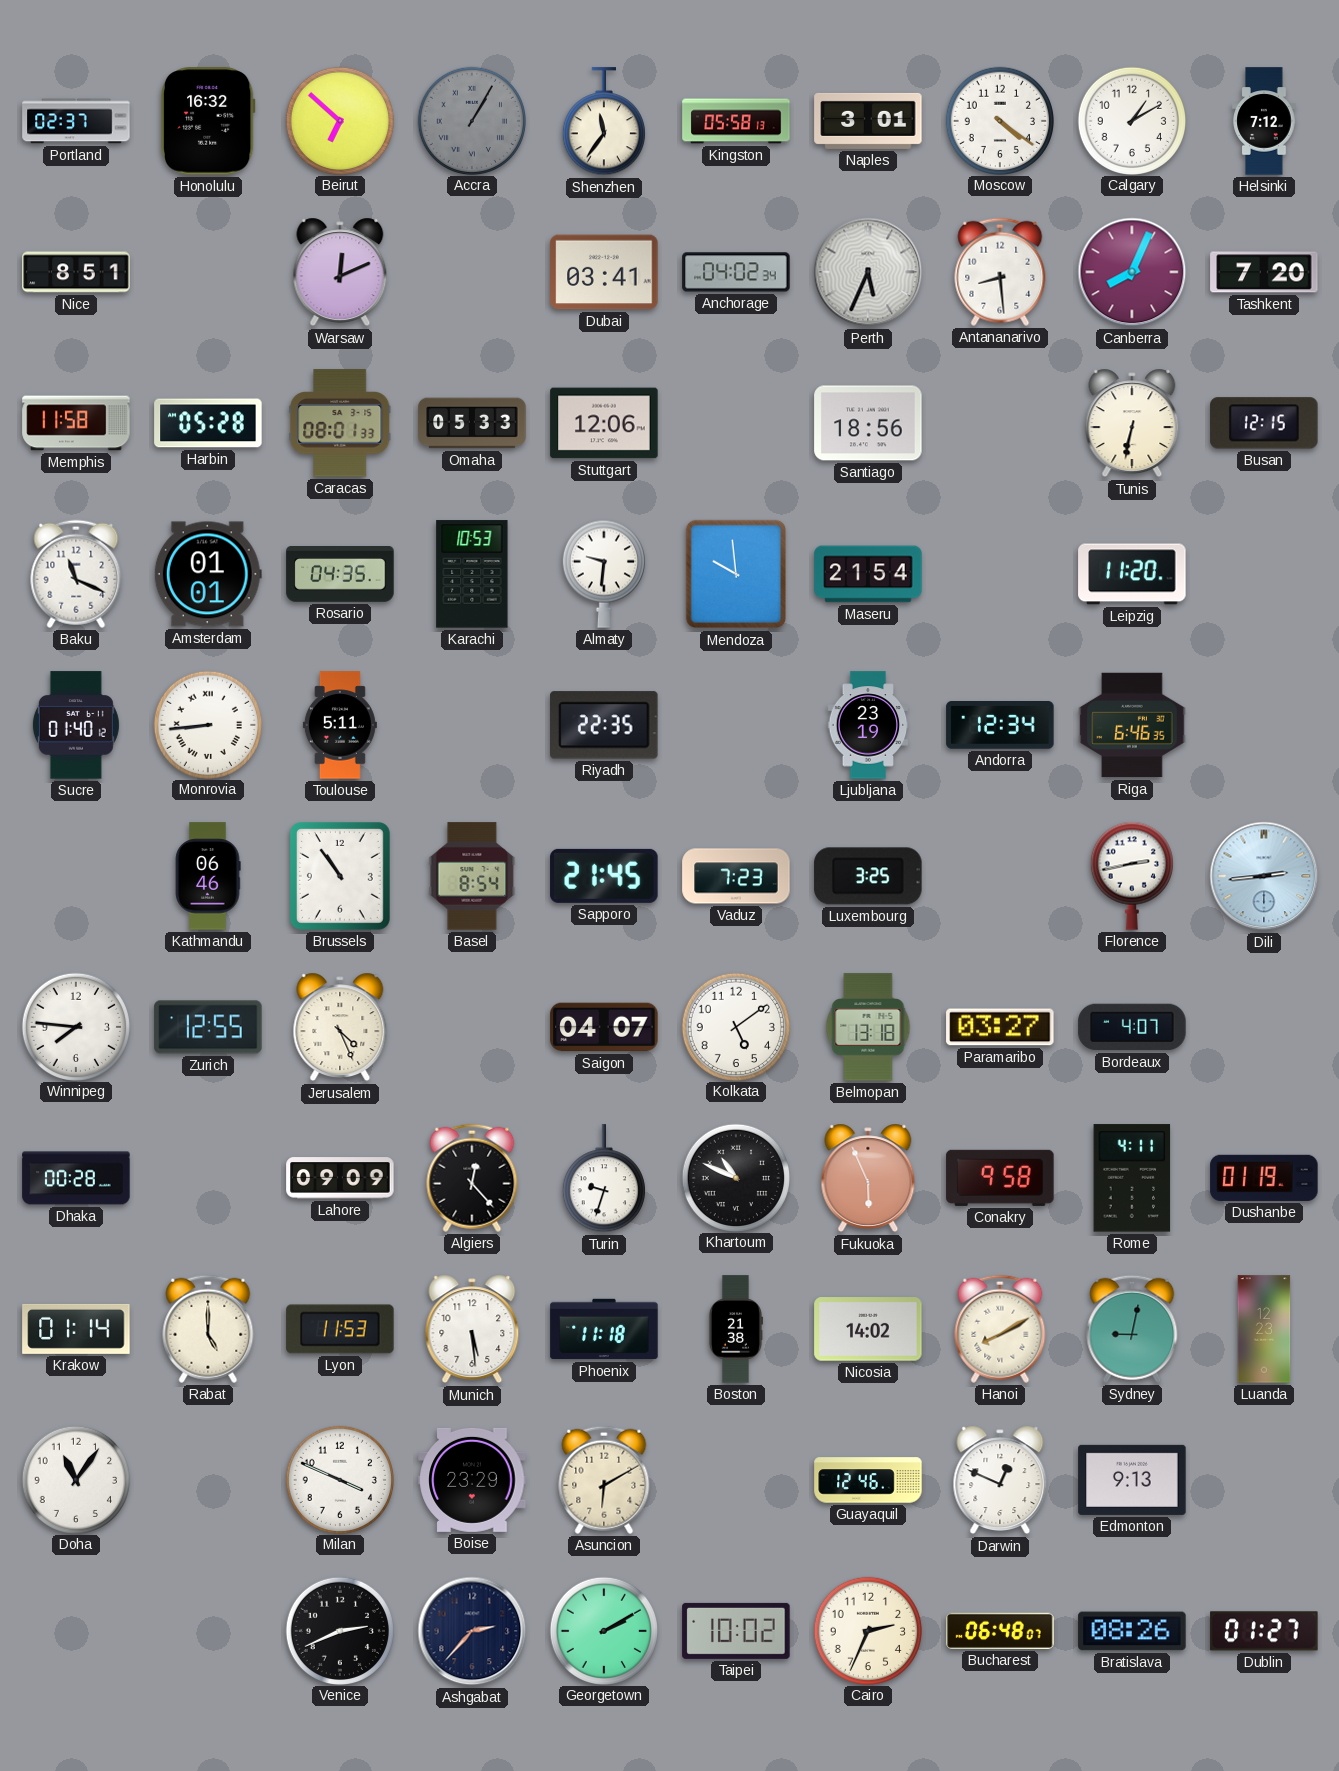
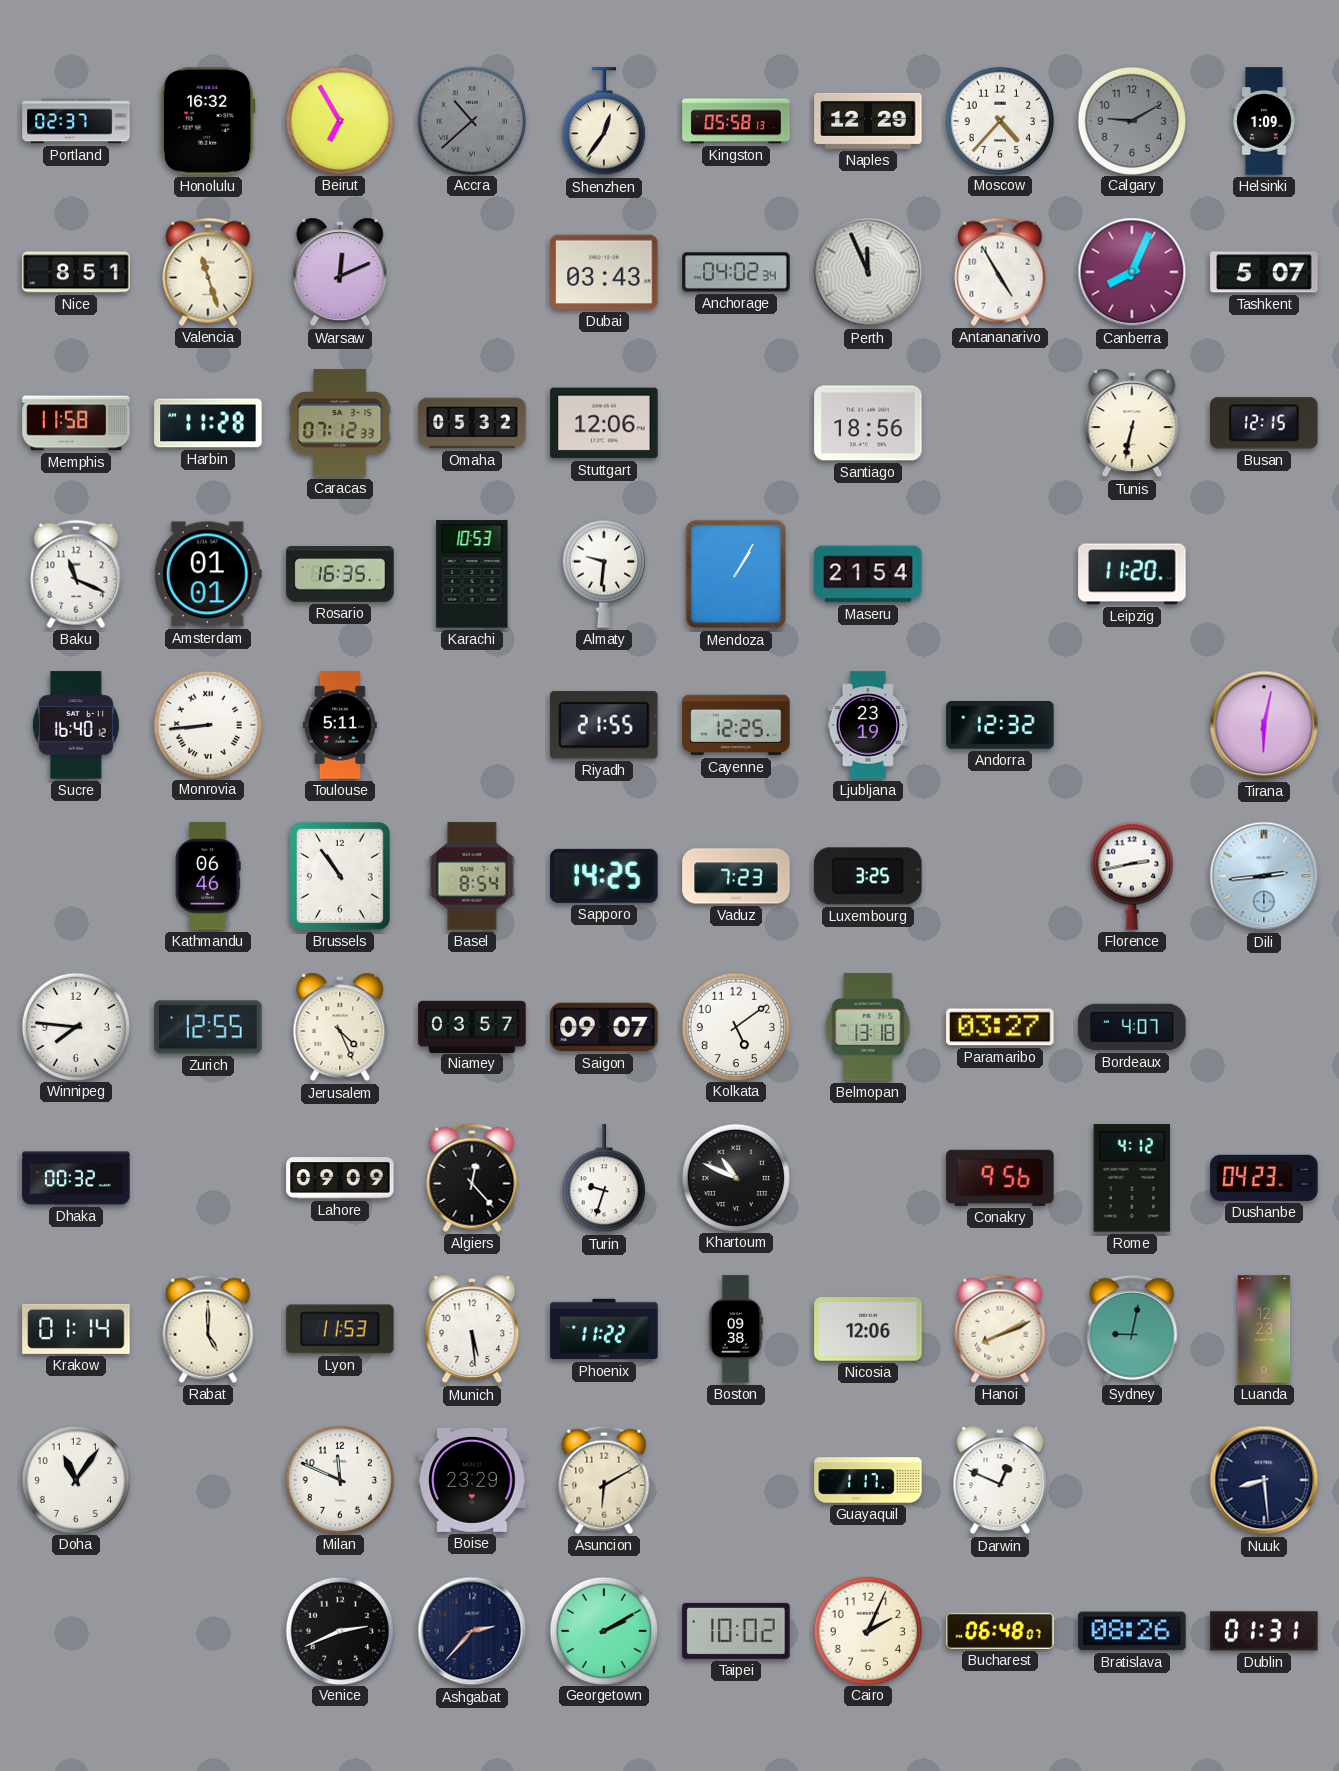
Beirut: 6:52 -> 6:55 (339, 120)
Accra: 1:05 -> 10:38 (471, 120)
Shenzhen: 11:36 -> 12:36 (604, 122)
Naples: 3:01 -> 12:29 (868, 121)
Moscow: 4:21 -> 4:37 (999, 120)
Calgary: 1:10 -> 9:10 (1131, 120)
Calgary dial: white -> grey (1131, 120)
Helsinki: 7:12 -> 1:09 (1264, 121)
Valencia: none -> 11:27 (208, 272)
Dubai: 03:41 -> 03:43 (604, 272)
Perth: 5:34 -> 11:56 (868, 272)
Antananarivo: 8:29 -> 4:55 (1000, 272)
Tashkent: 7:20 -> 5:07 (1264, 272)
Harbin: 05:28 -> 11:28 (208, 423)
Caracas: 08:01 -> 07:12 (340, 423)
Omaha: 05:33 -> 05:32 (472, 423)
Rosario: 04:35 -> 16:35 (340, 575)
Mendoza: 9:59 -> 1:05 (735, 574)
Sucre: 01:40 -> 16:40 (76, 725)
Riyadh: 22:35 -> 21:55 (604, 725)
Cayenne: none -> 12:25 (736, 725)
Andorra: 12:34 -> 12:32 (1000, 725)
Riga: 6:46 -> none (1132, 725)
Tirana: none -> 6:02 (1264, 725)
Sapporo: 21:45 -> 14:25 (604, 876)
Niamey: none -> 03:57 (472, 1026)
Saigon: 04:07 -> 09:07 (604, 1027)
Dhaka: 00:28 -> 00:32 (76, 1178)
Fukuoka: 5:56 -> none (868, 1178)
Conakry: 9:58 -> 9:56 (1000, 1178)
Rome: 4:11 -> 4:12 (1132, 1178)
Dushanbe: 01:19 -> 04:23 (1264, 1178)
Phoenix: 11:18 -> 11:22 (604, 1329)
Boston: 21:38 -> 09:38 (735, 1329)
Nicosia: 14:02 -> 12:06 (868, 1329)
Hanoi: 8:10 -> 8:11 (1000, 1329)
Milan: 3:49 -> 11:49 (339, 1479)
Guayaquil: 12:46 -> 1:17 (868, 1480)
Edmonton: 9:13 -> none (1132, 1480)
Nuuk: none -> 8:29 (1264, 1480)
Cairo: 2:34 -> 2:04 (867, 1630)
Dublin: 01:27 -> 01:31 (1264, 1631)
